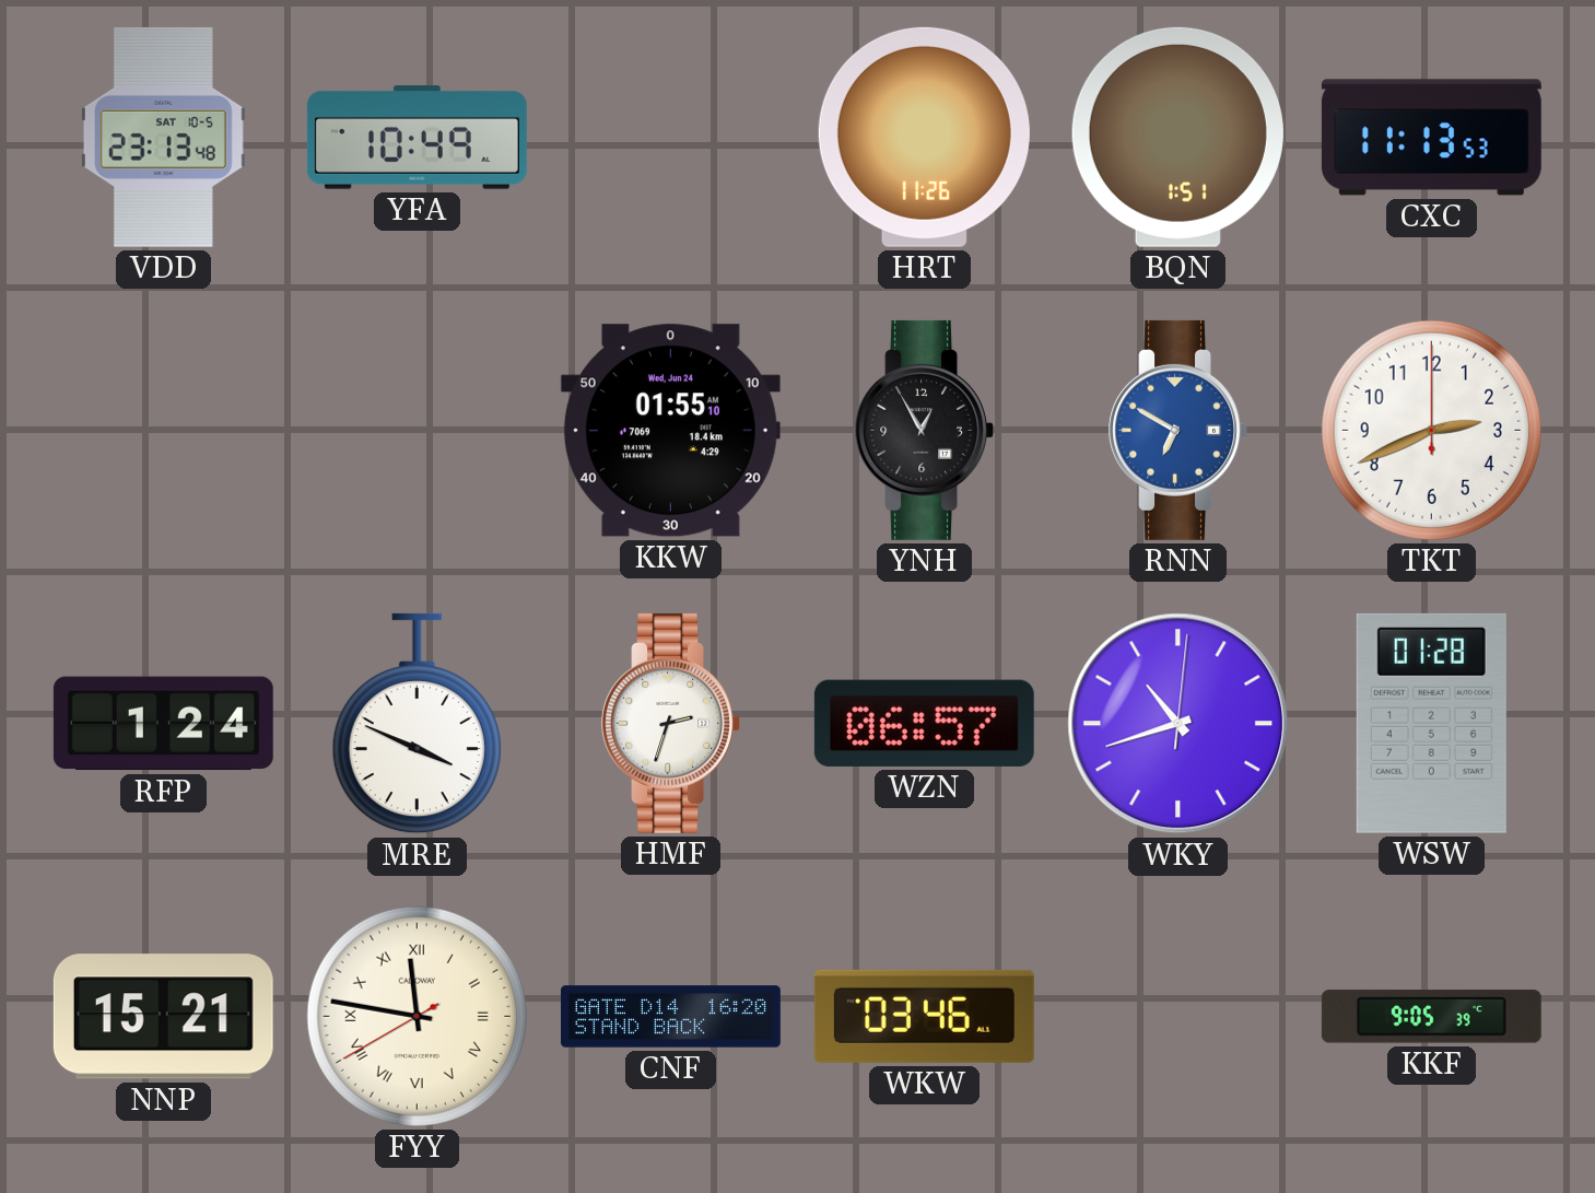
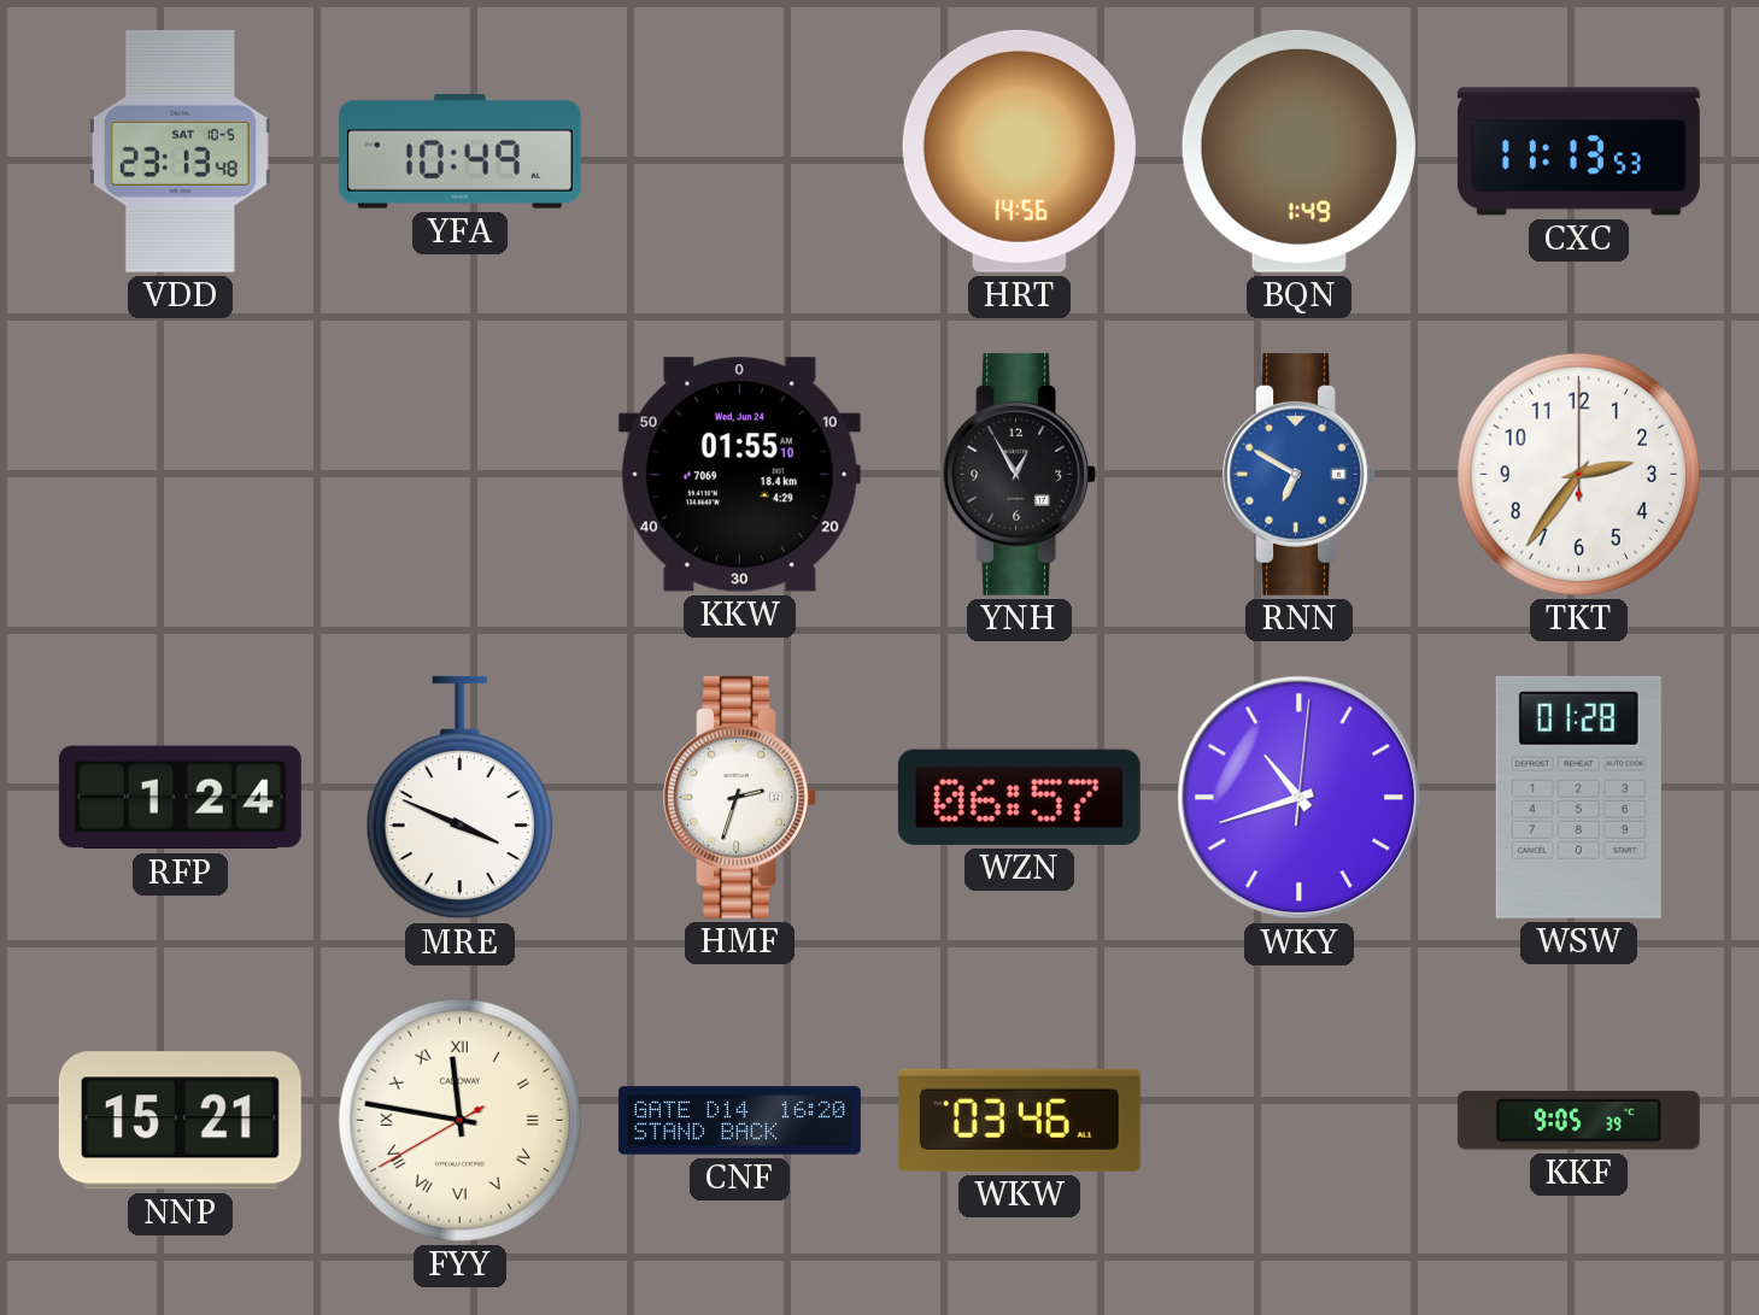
HRT: 11:26 -> 14:56 (1019, 151)
BQN: 1:51 -> 1:49 (1298, 151)
TKT: 2:41 -> 2:36 (1578, 474)
